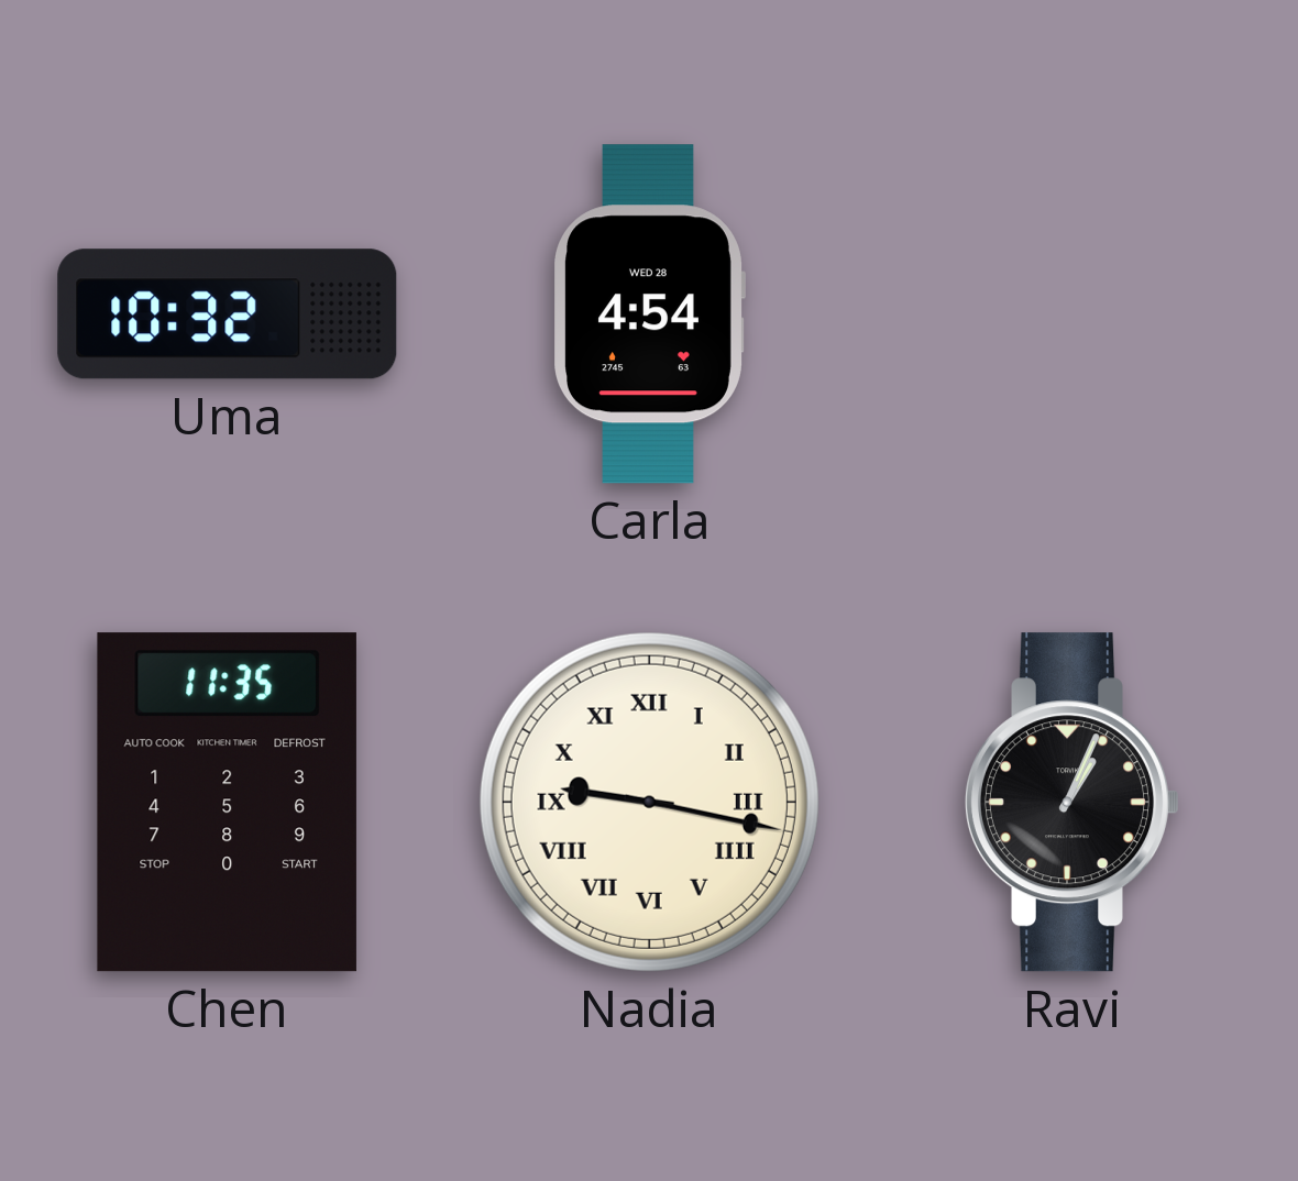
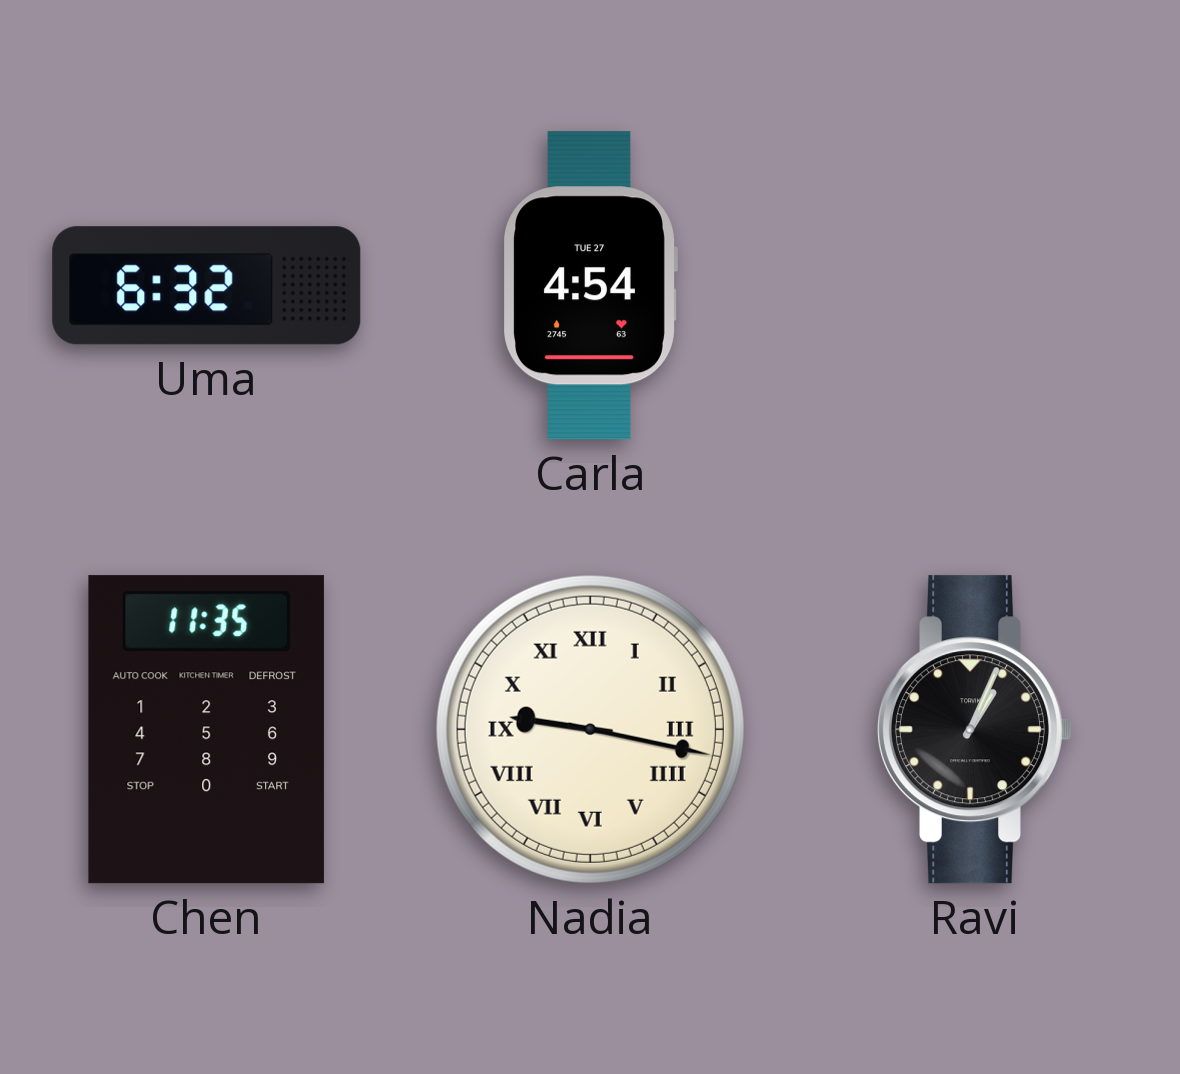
Uma: 10:32 -> 6:32 (207, 286)
Carla date: WED 28 -> TUE 27 (590, 286)
